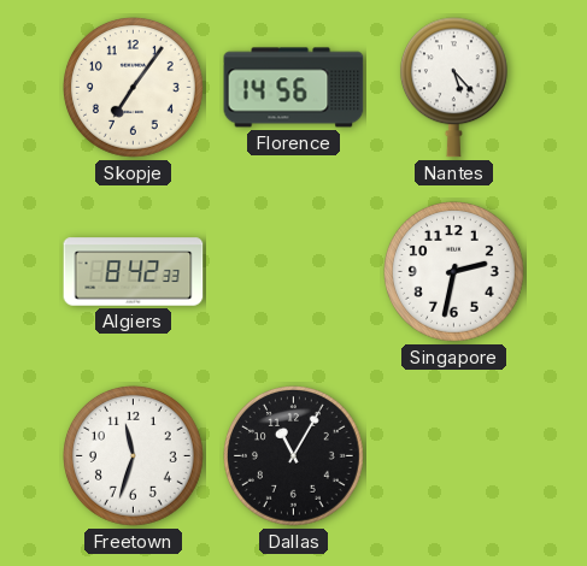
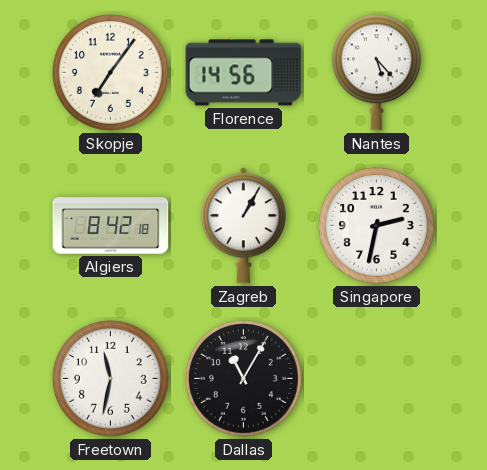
Algiers: 8:42:33 -> 8:42:18 (111, 226)
Zagreb: none -> 1:05 (243, 226)
Freetown: 11:33 -> 11:32 (111, 379)
